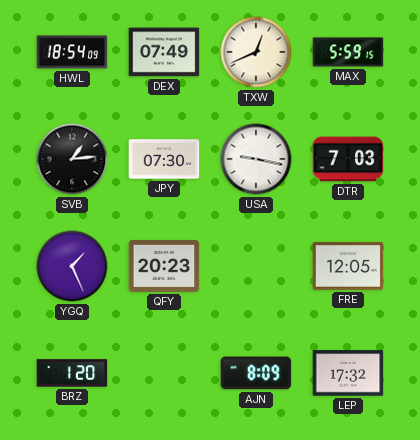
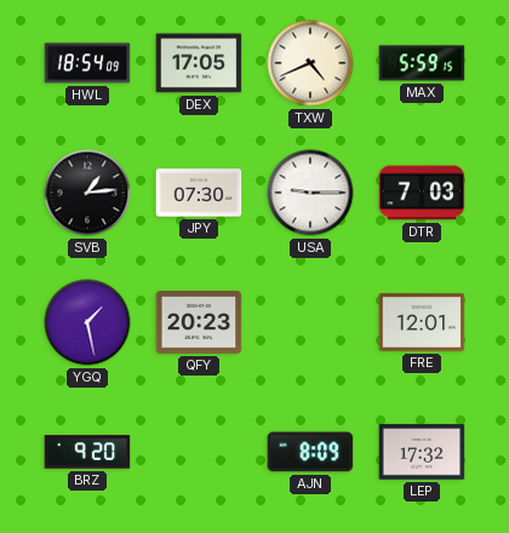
DEX: 07:49 -> 17:05 (199, 63)
TXW: 12:41 -> 4:41 (310, 63)
USA: 9:17 -> 9:15 (310, 193)
YGQ: 1:26 -> 1:28 (87, 322)
FRE: 12:05 -> 12:01 (422, 322)
BRZ: 1:20 -> 9:20 (87, 452)
